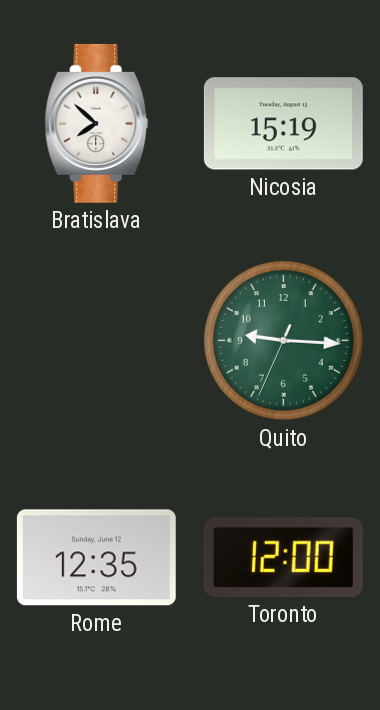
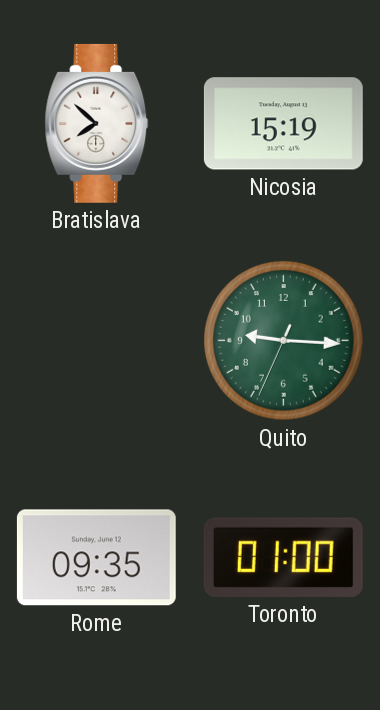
Rome: 12:35 -> 09:35 (96, 558)
Toronto: 12:00 -> 01:00 (283, 557)
